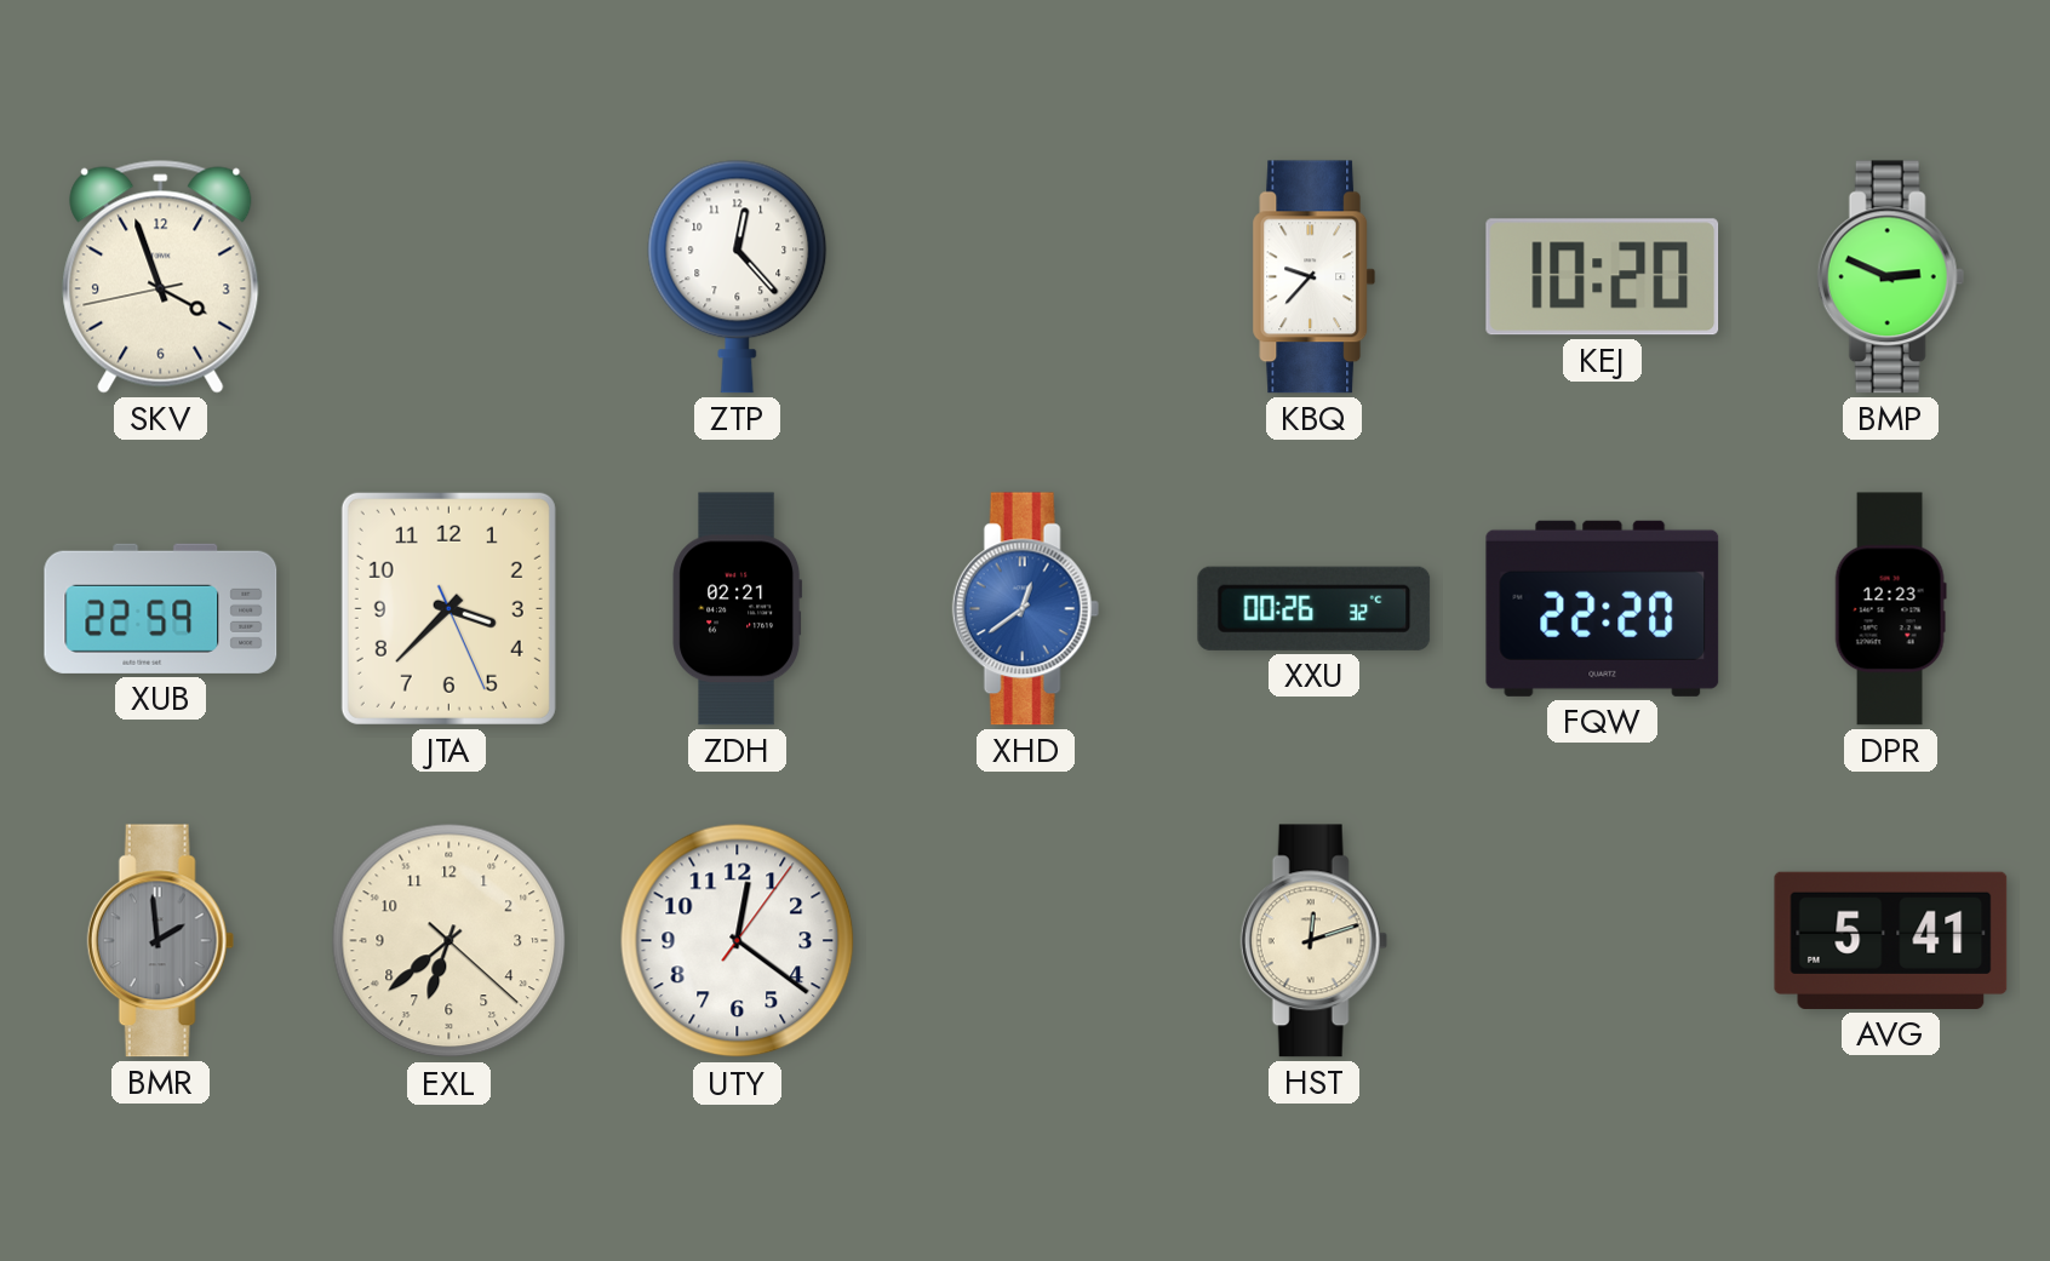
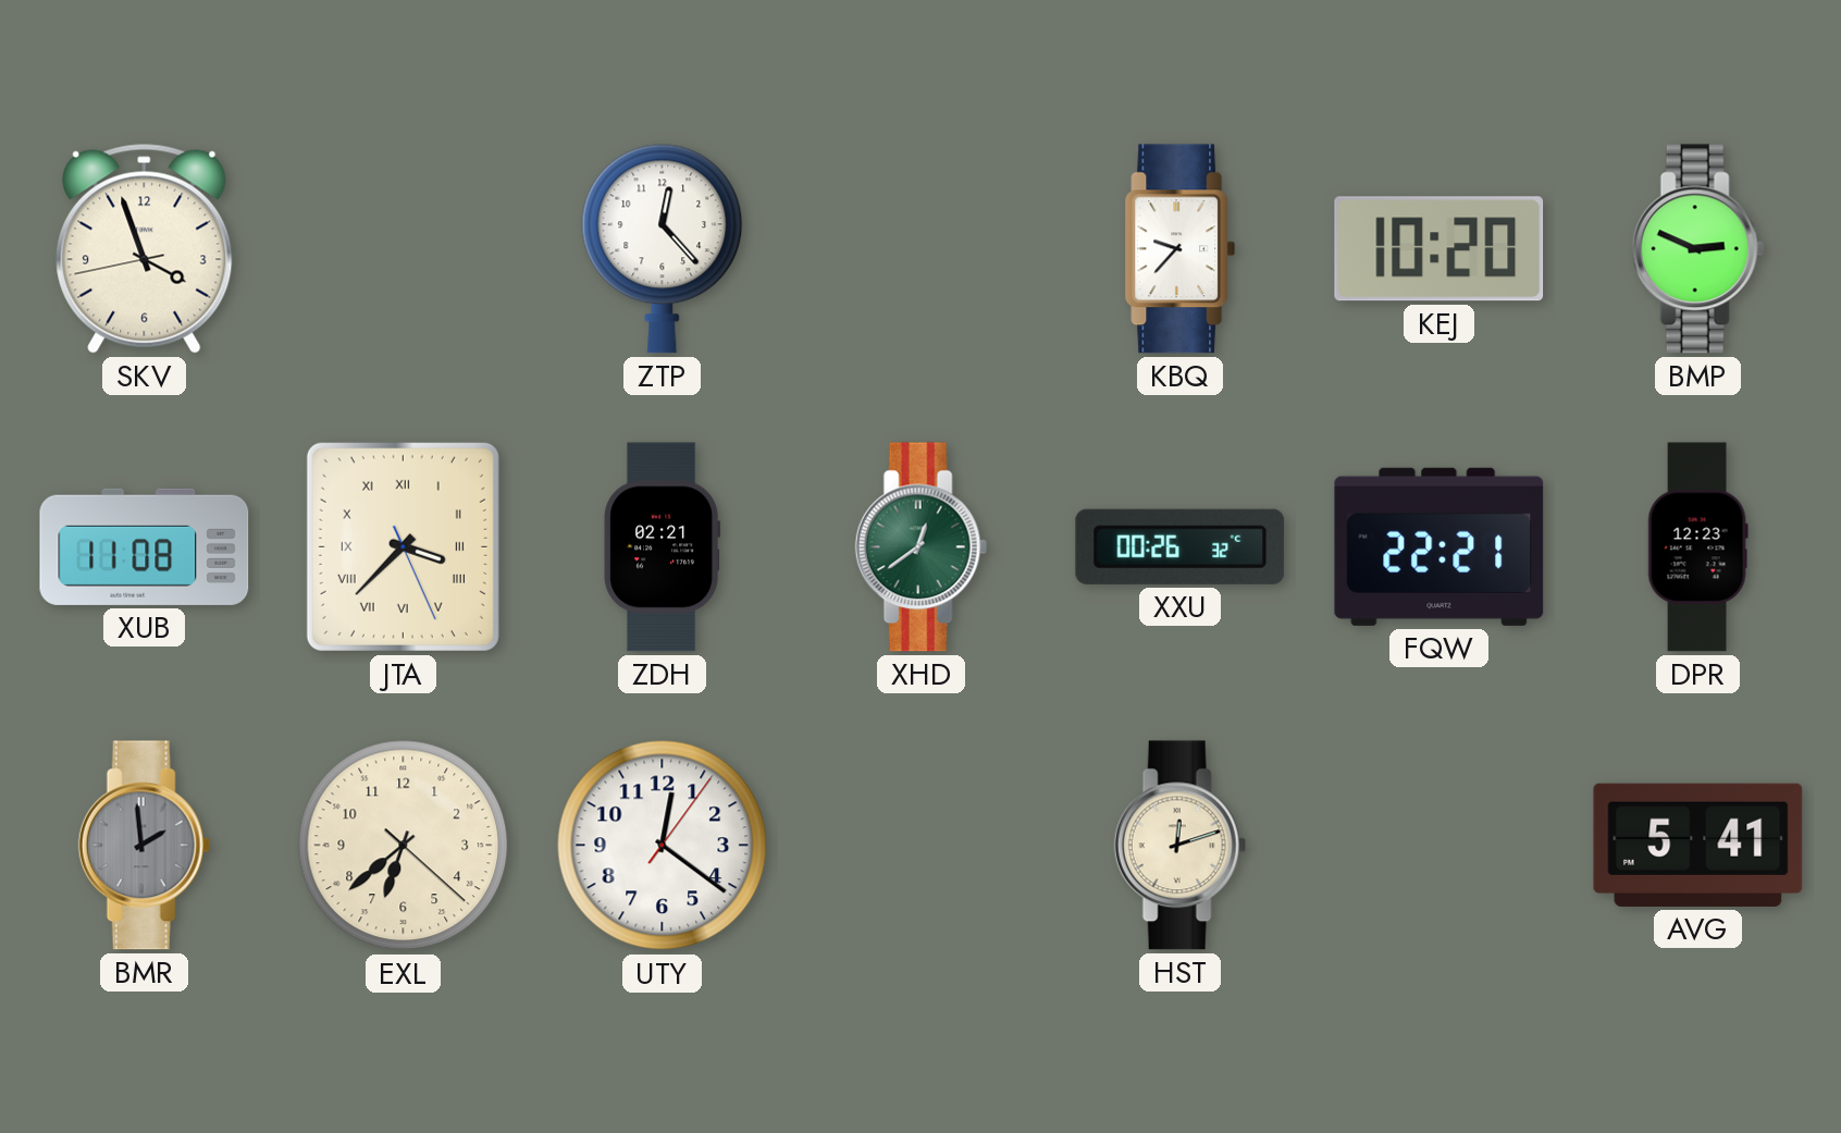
XUB: 22:59 -> 11:08 (145, 546)
JTA numerals: Arabic -> Roman (403, 546)
XHD dial: blue -> green (920, 547)
FQW: 22:20 -> 22:21 (1440, 546)
